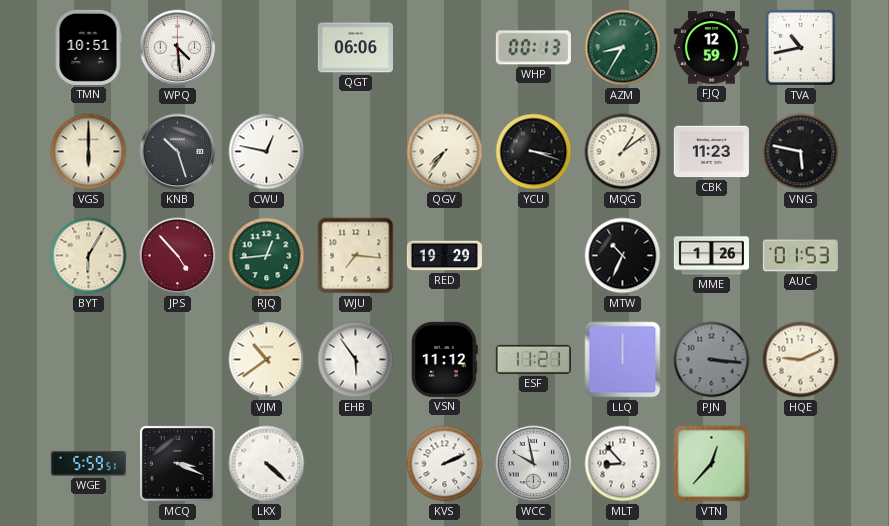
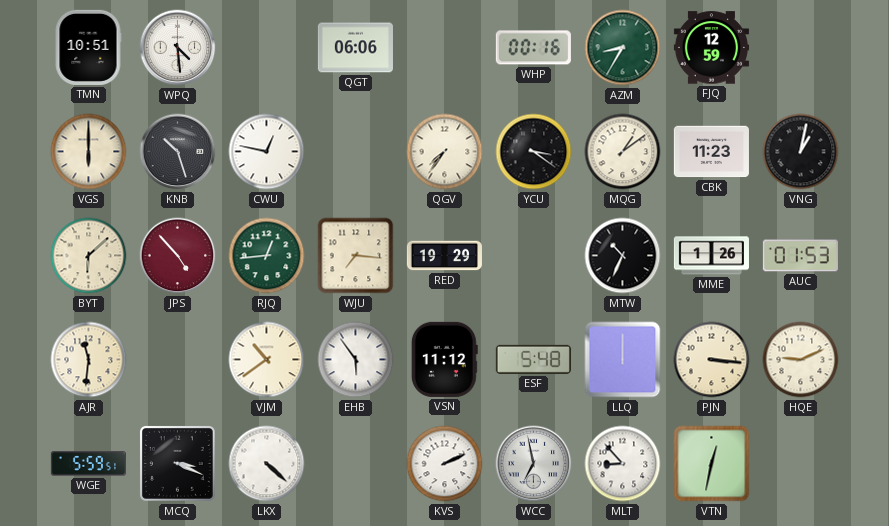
WHP: 00:13 -> 00:16 (533, 48)
TVA: 10:43 -> none (800, 47)
YCU: 3:18 -> 3:21 (534, 152)
VNG: 5:47 -> 1:02 (801, 152)
BYT: 6:05 -> 6:08 (89, 256)
AJR: none -> 11:31 (89, 360)
ESF: 11:21 -> 5:48 (533, 359)
PJN dial: grey -> cream (712, 360)
WCC: 9:58 -> 6:58 (534, 464)
VTN: 12:37 -> 12:32 (712, 464)
